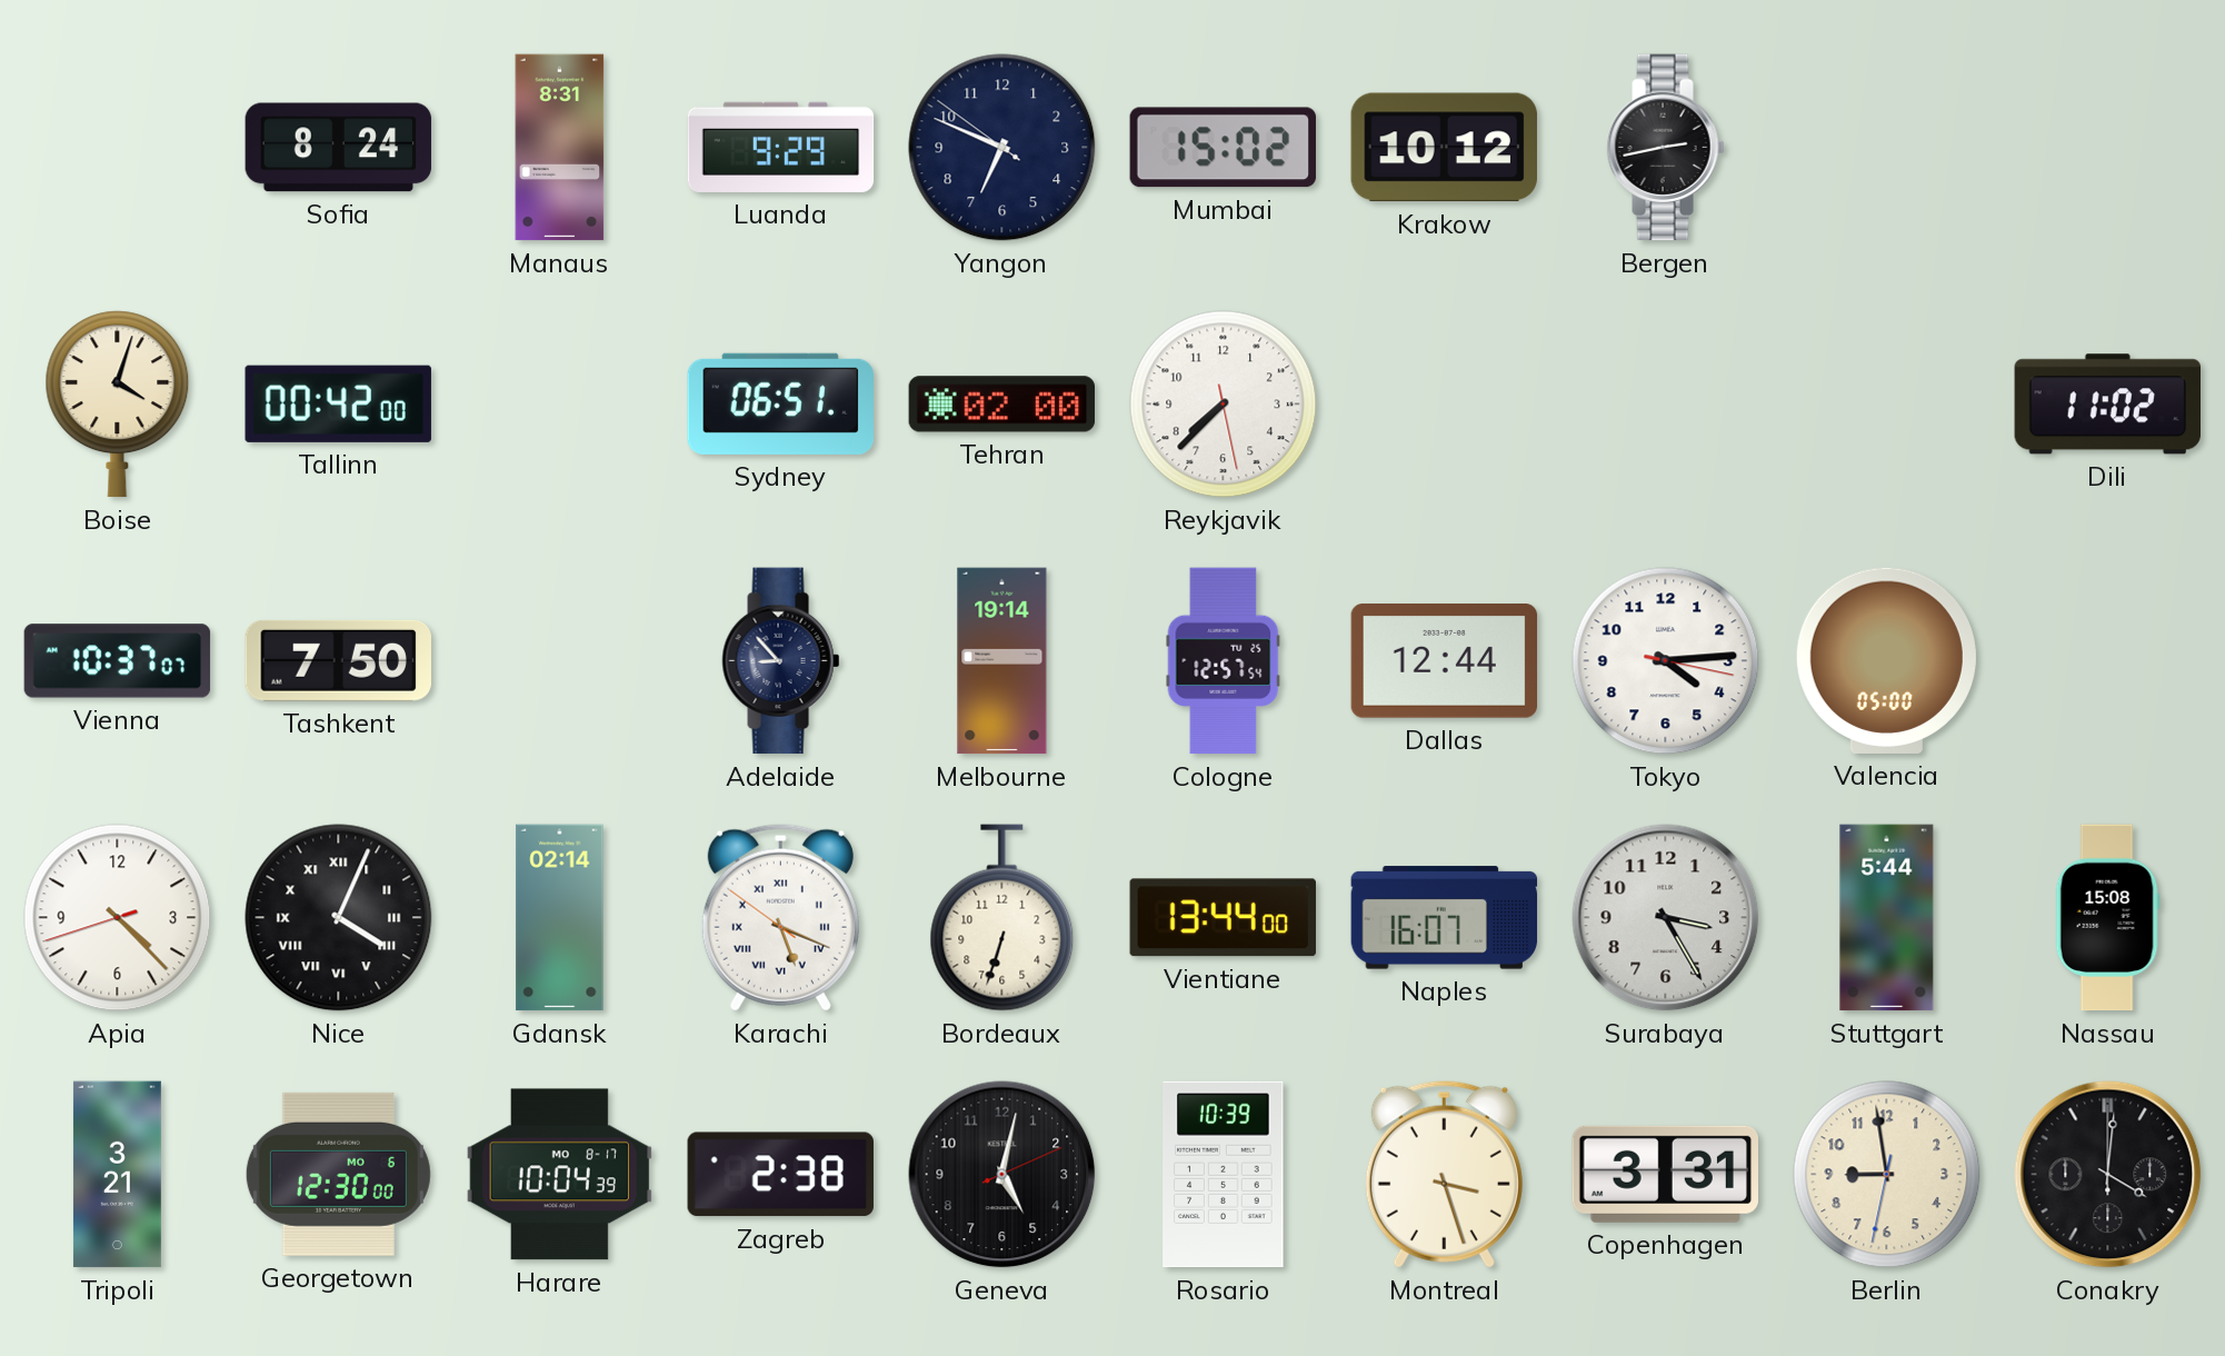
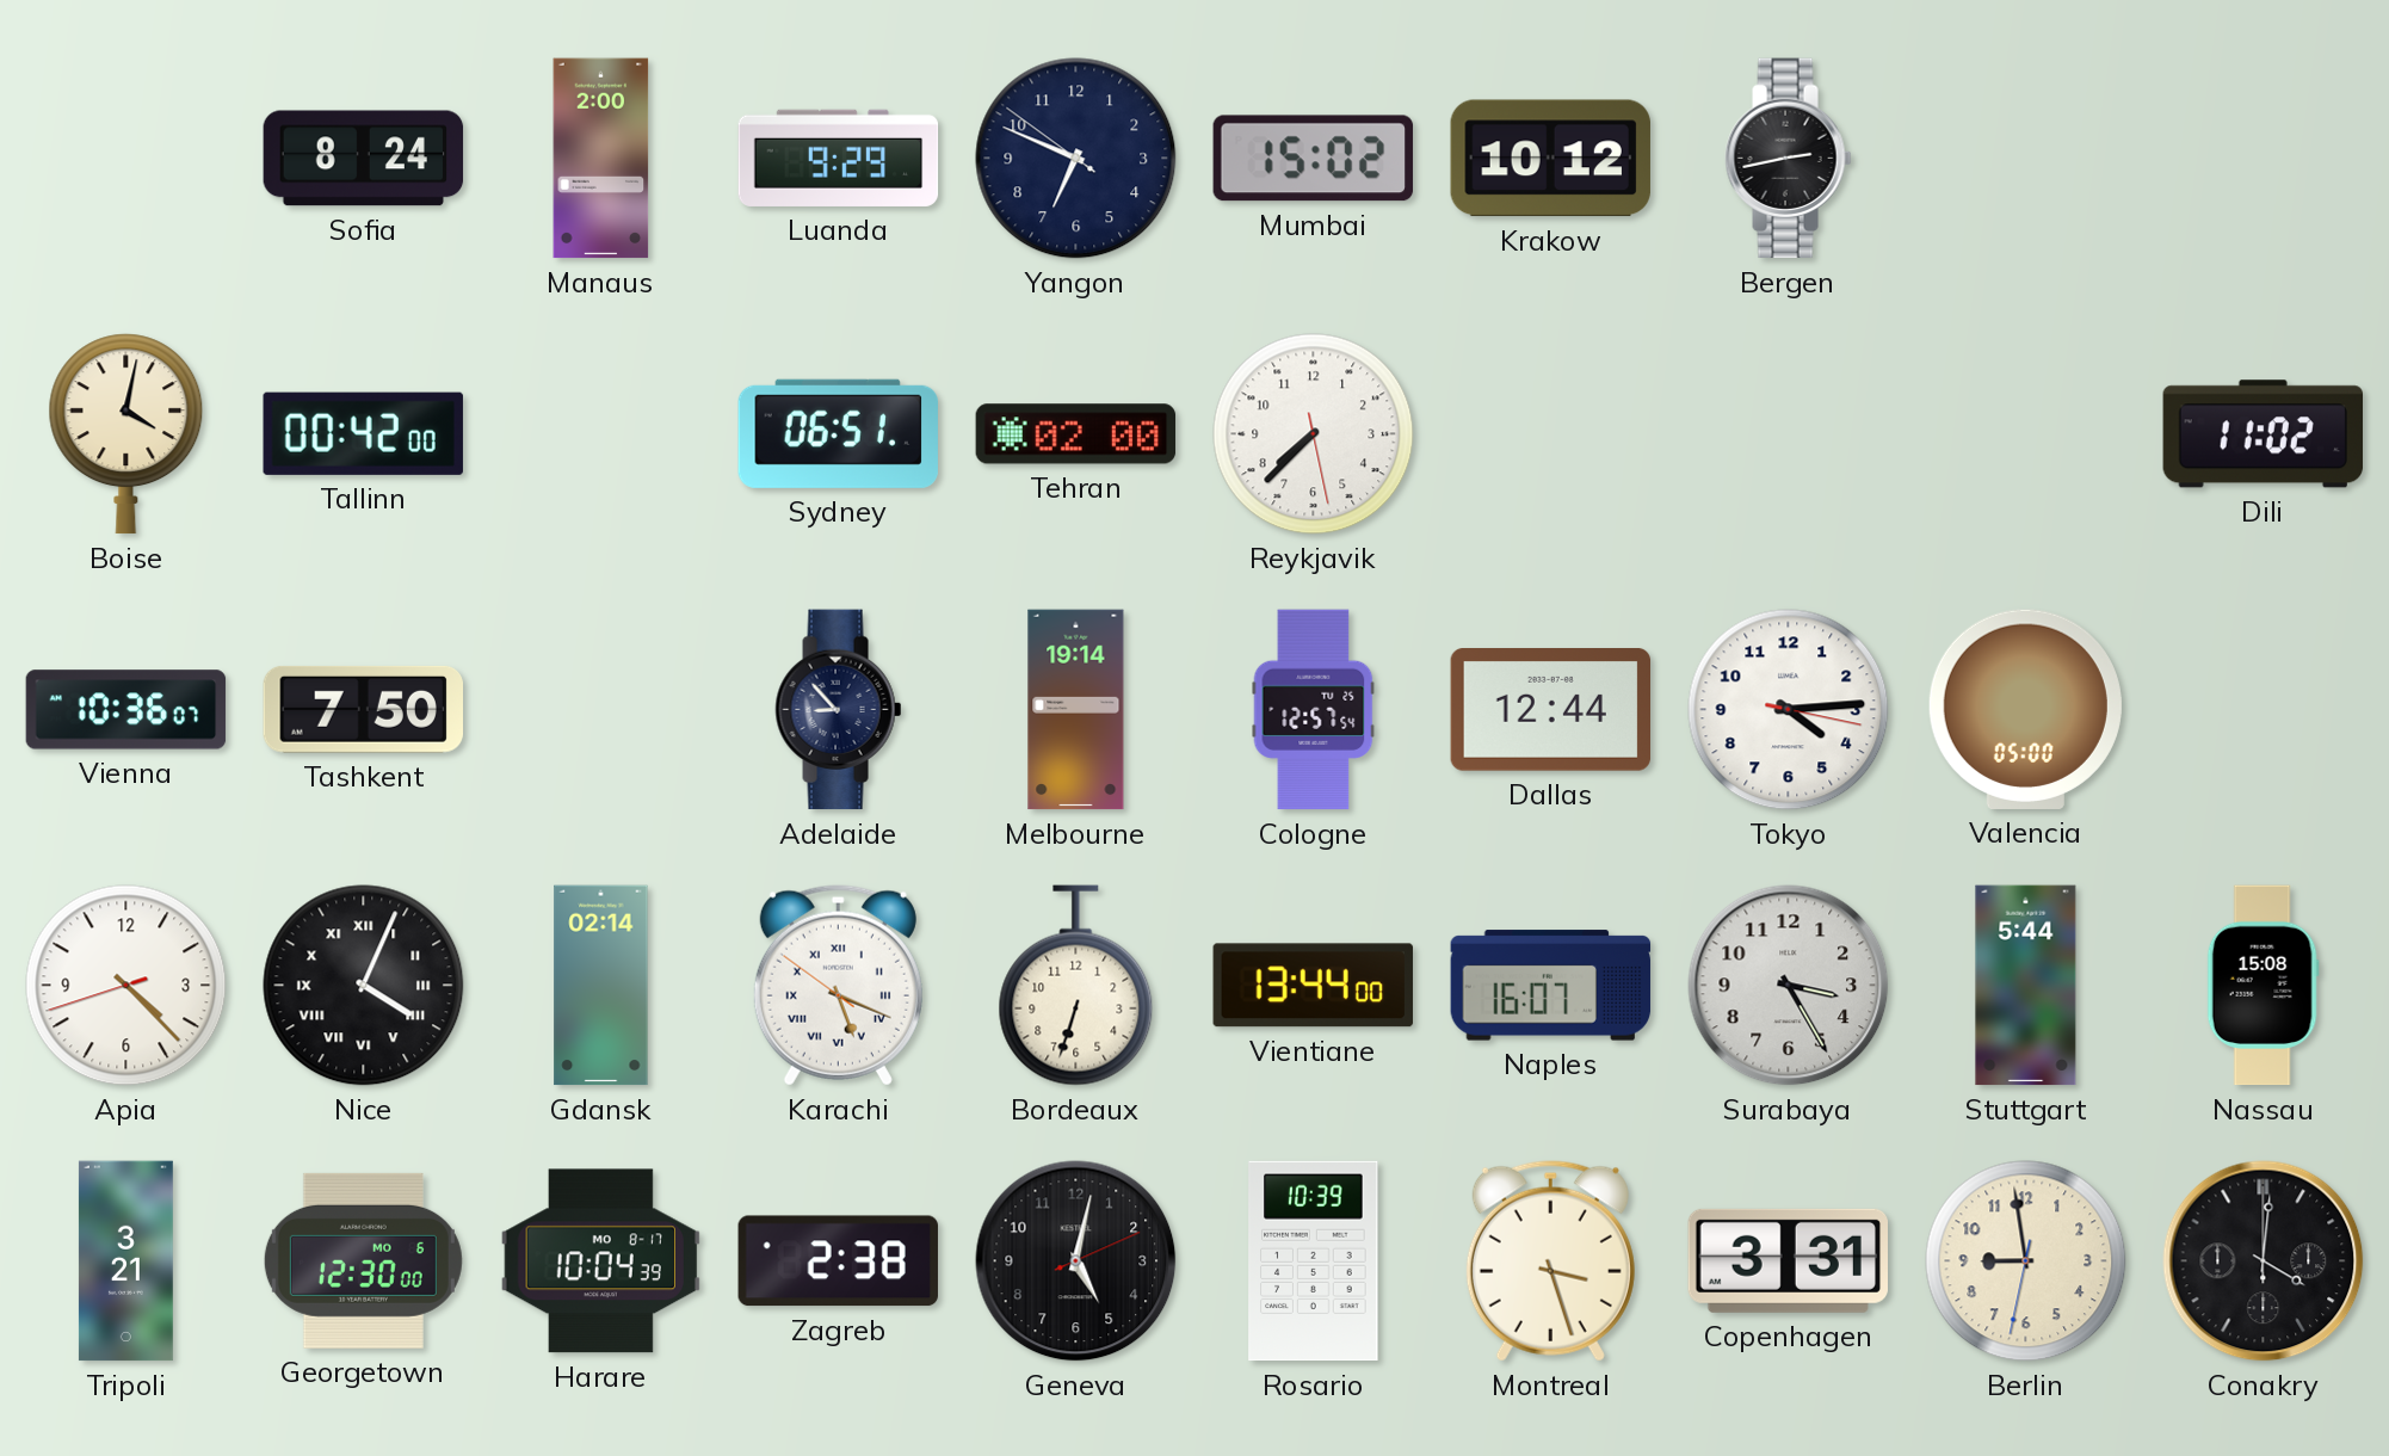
Manaus: 8:31 -> 2:00 (601, 159)
Boise: 4:03 -> 4:02 (126, 434)
Vienna: 10:37 -> 10:36 (126, 710)
